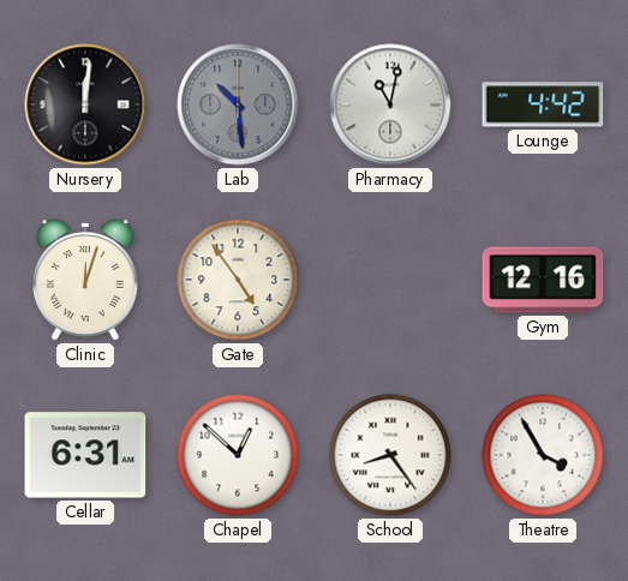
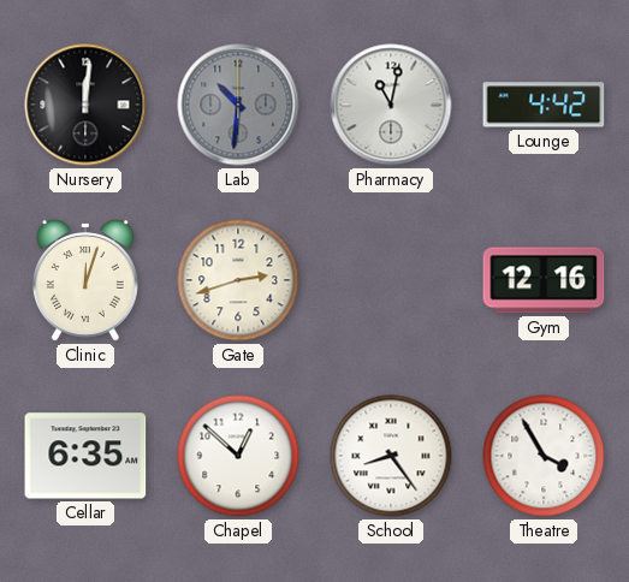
Lab: 10:29 -> 10:31 (238, 105)
Gate: 4:54 -> 2:42 (238, 280)
Cellar: 6:31 -> 6:35 (85, 456)
